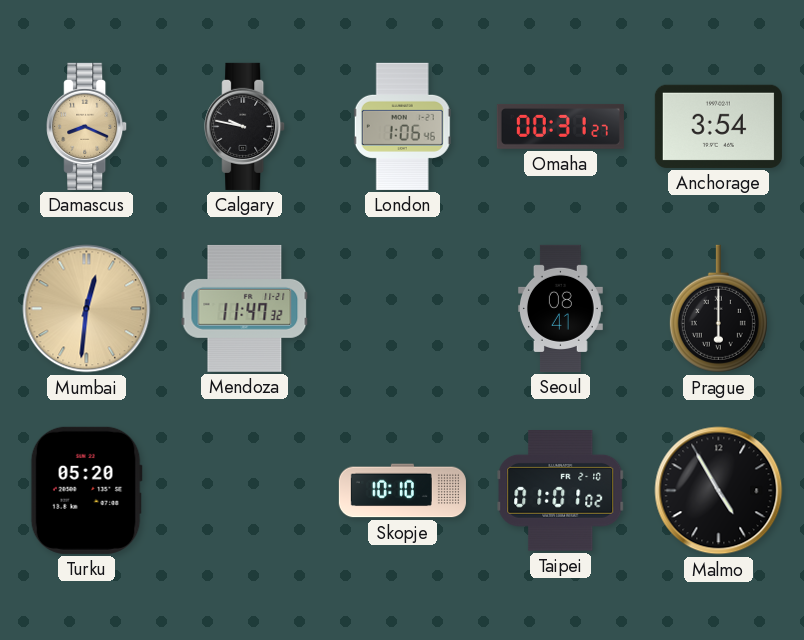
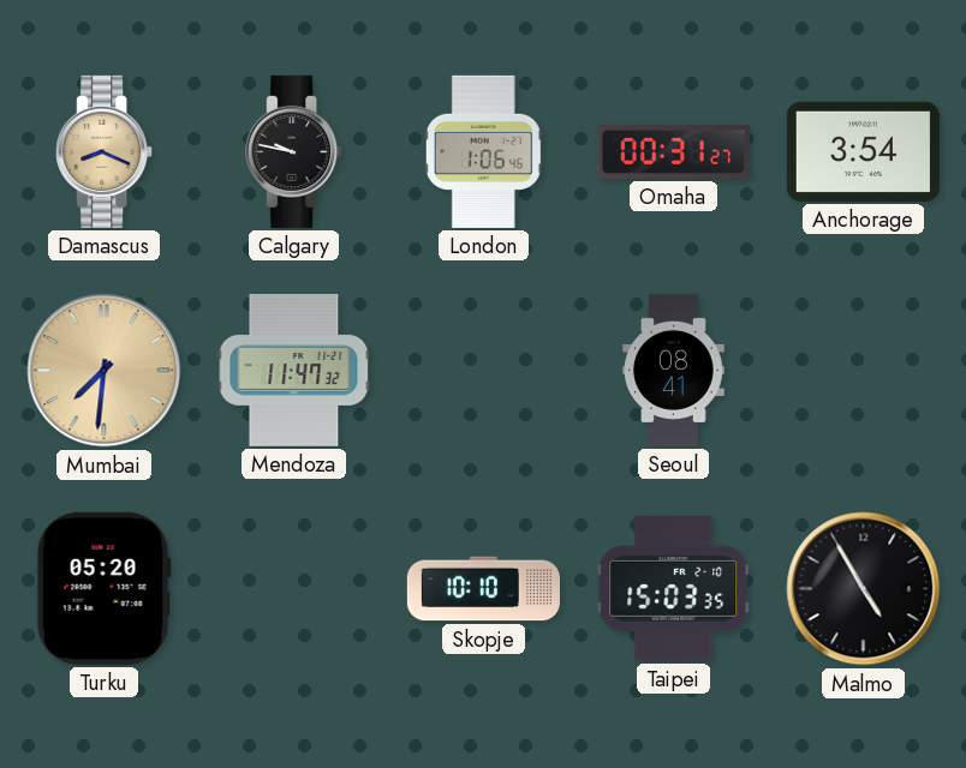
Mumbai: 12:31 -> 7:31 (105, 371)
Prague: 6:00 -> none (718, 309)
Taipei: 01:01 -> 15:03 (674, 589)
